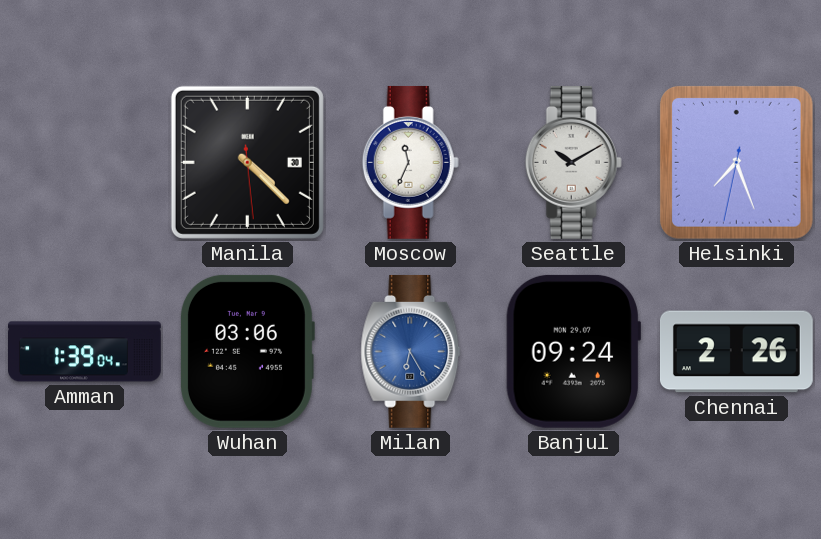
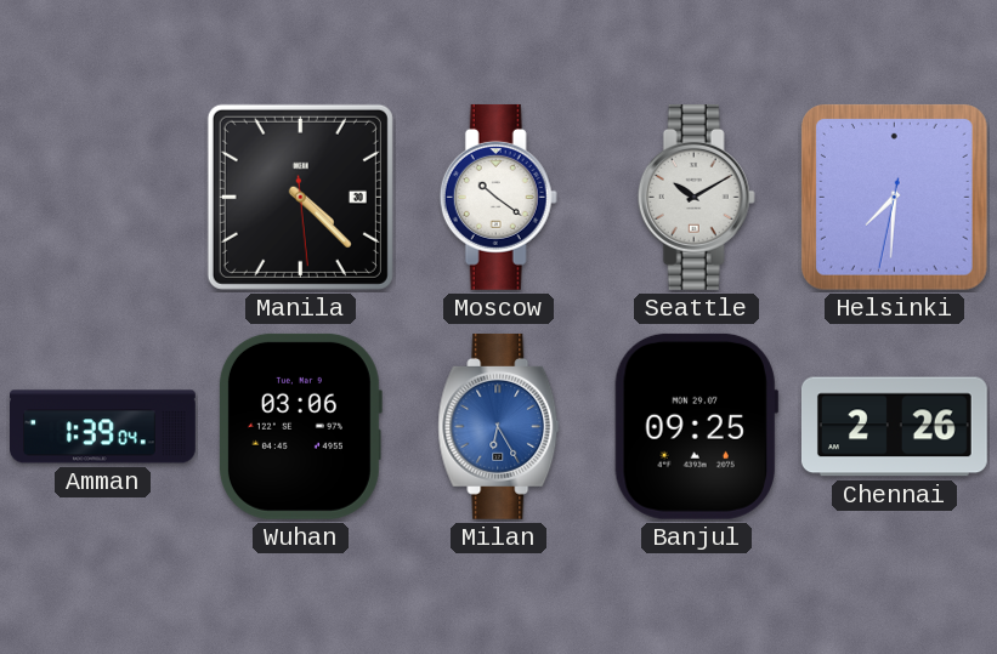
Moscow: 11:34 -> 10:21 (498, 197)
Helsinki: 7:26 -> 7:30 (894, 197)
Banjul: 09:24 -> 09:25 (696, 426)
